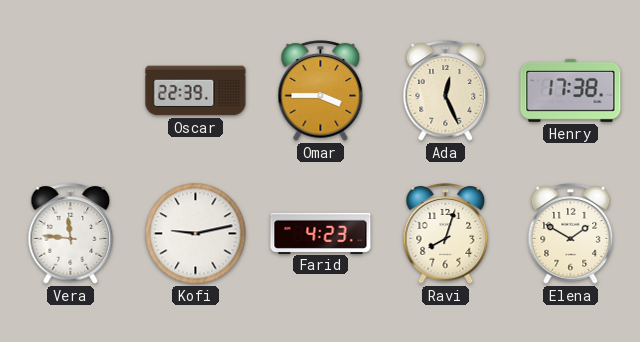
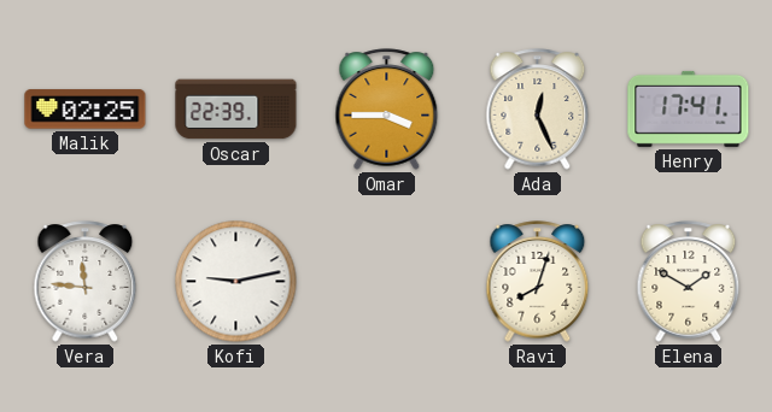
Malik: none -> 02:25 (86, 110)
Henry: 17:38 -> 17:41 (689, 108)
Farid: 4:23 -> none (321, 233)
